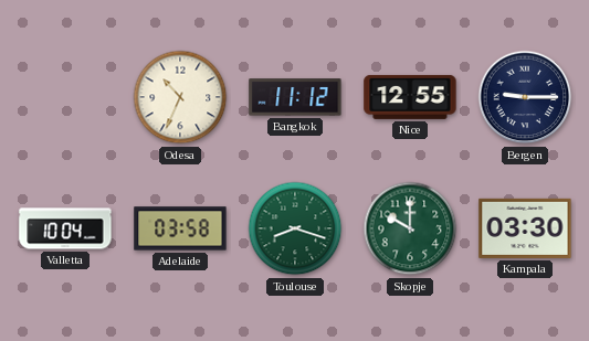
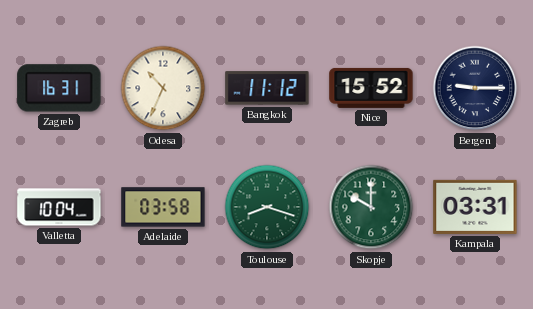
Zagreb: none -> 16:31 (59, 88)
Nice: 12:55 -> 15:52 (371, 88)
Kampala: 03:30 -> 03:31 (475, 207)
